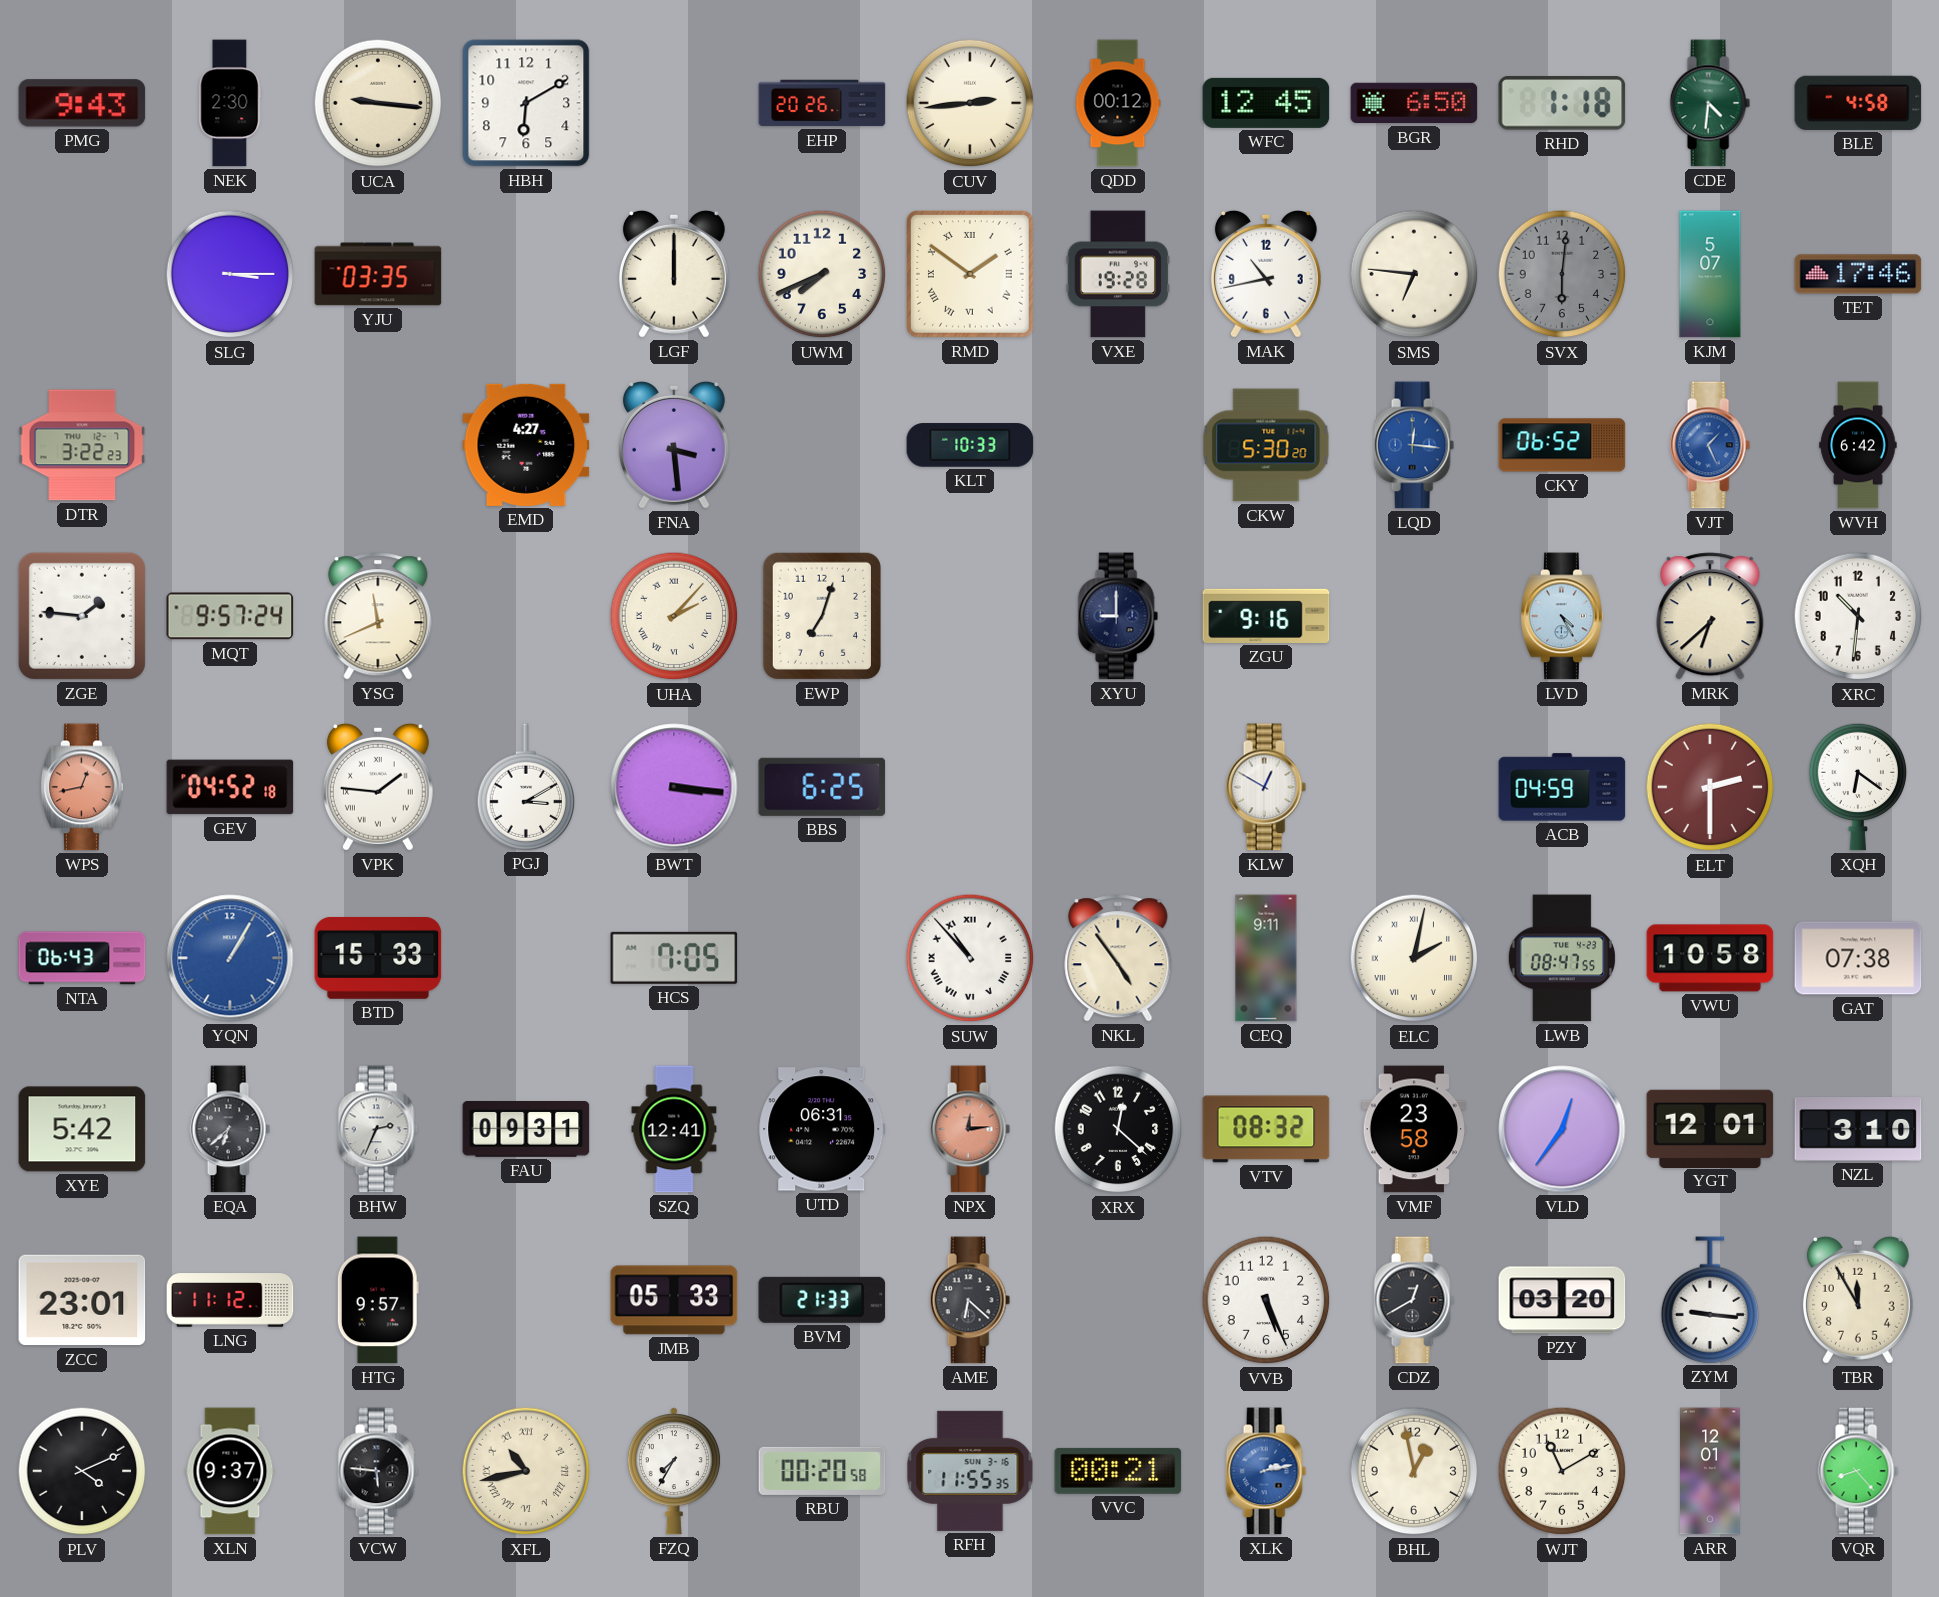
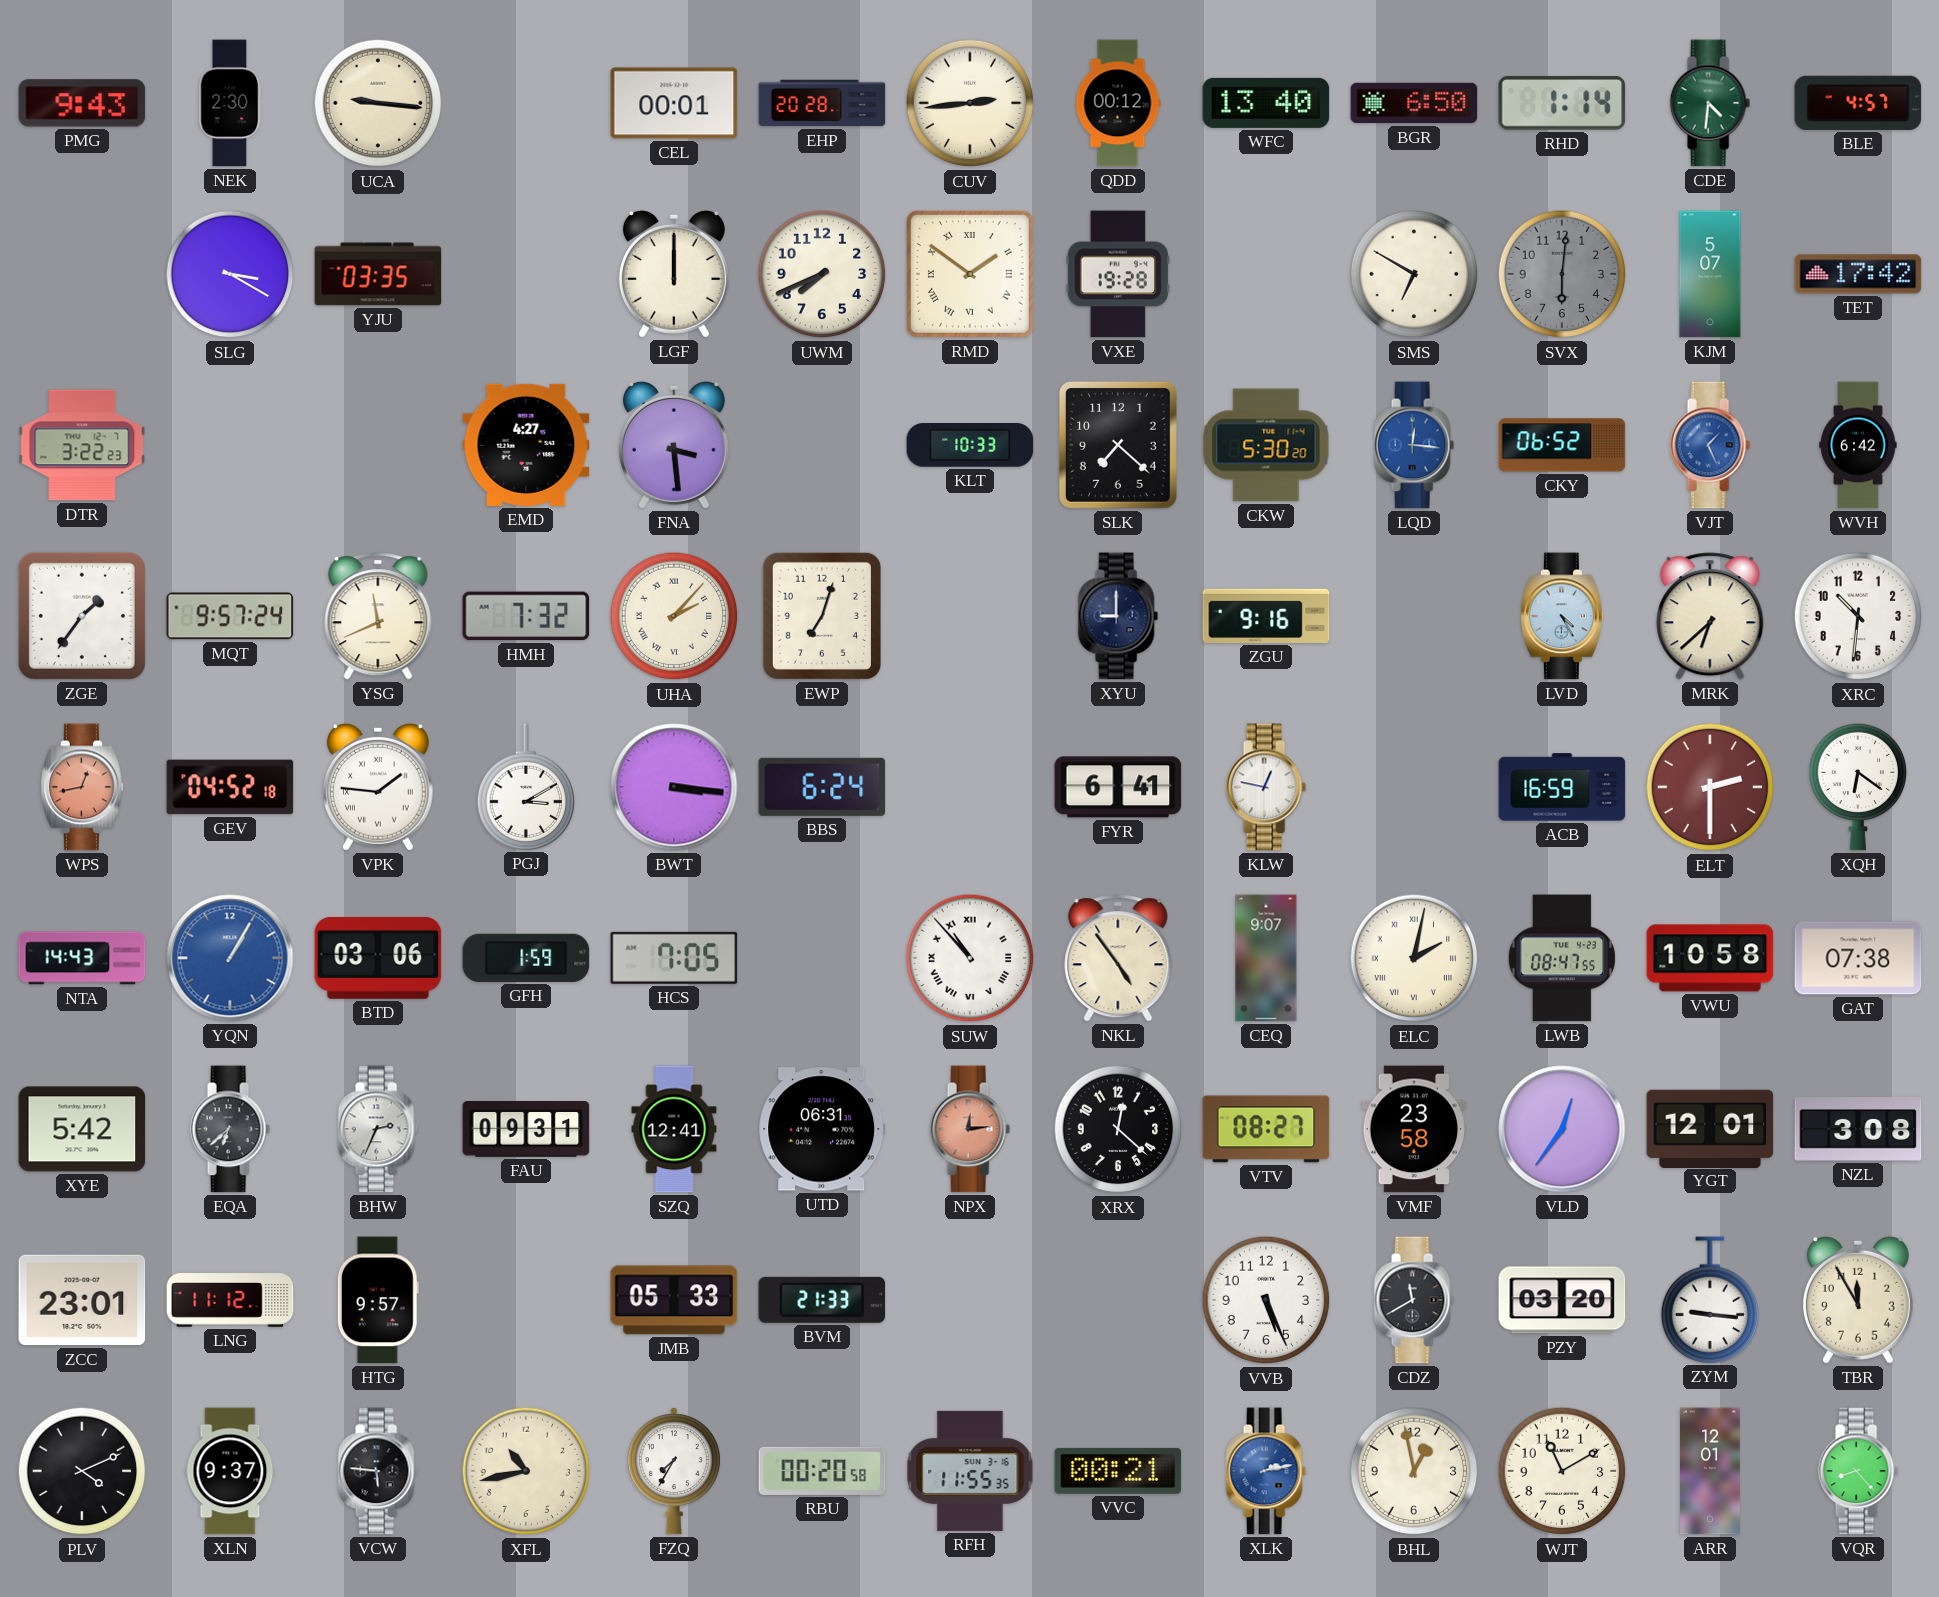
HBH: 6:10 -> none (526, 103)
CEL: none -> 00:01 (674, 103)
EHP: 20:26 -> 20:28 (822, 103)
WFC: 12:45 -> 13:40 (1266, 103)
RHD: 1:18 -> 1:14 (1562, 103)
BLE: 4:58 -> 4:57 (1858, 103)
SLG: 3:15 -> 3:20 (230, 274)
MAK: 10:43 -> none (1266, 274)
SMS: 6:46 -> 6:50 (1414, 274)
TET: 17:46 -> 17:42 (1858, 274)
SLK: none -> 7:22 (1118, 445)
ZGE: 1:46 -> 1:36 (82, 616)
HMH: none -> 7:32 (526, 616)
BBS: 6:25 -> 6:24 (822, 787)
FYR: none -> 6:41 (1118, 787)
KLW: 12:50 -> 12:47 (1266, 787)
ACB: 04:59 -> 16:59 (1562, 787)
NTA: 06:43 -> 14:43 (82, 958)
BTD: 15:33 -> 03:06 (378, 958)
GFH: none -> 1:59 (526, 958)
CEQ: 9:11 -> 9:07 (1266, 958)
VTV: 08:32 -> 08:27 (1266, 1129)
NZL: 3:10 -> 3:08 (1858, 1129)
AME: 6:22 -> none (970, 1300)
CDZ: 12:40 -> 11:40 (1414, 1300)
XFL numerals: Roman -> Arabic (526, 1471)
